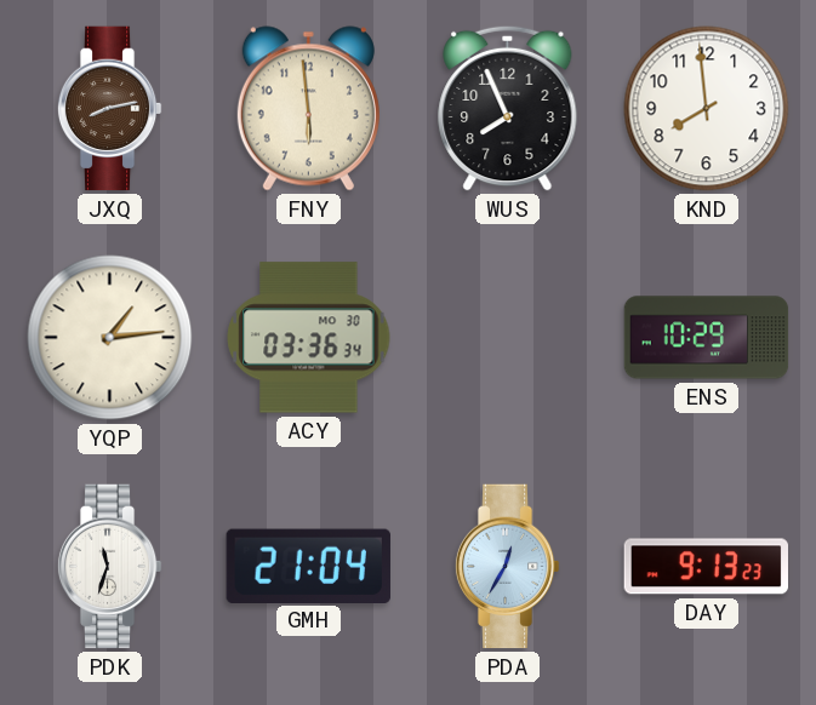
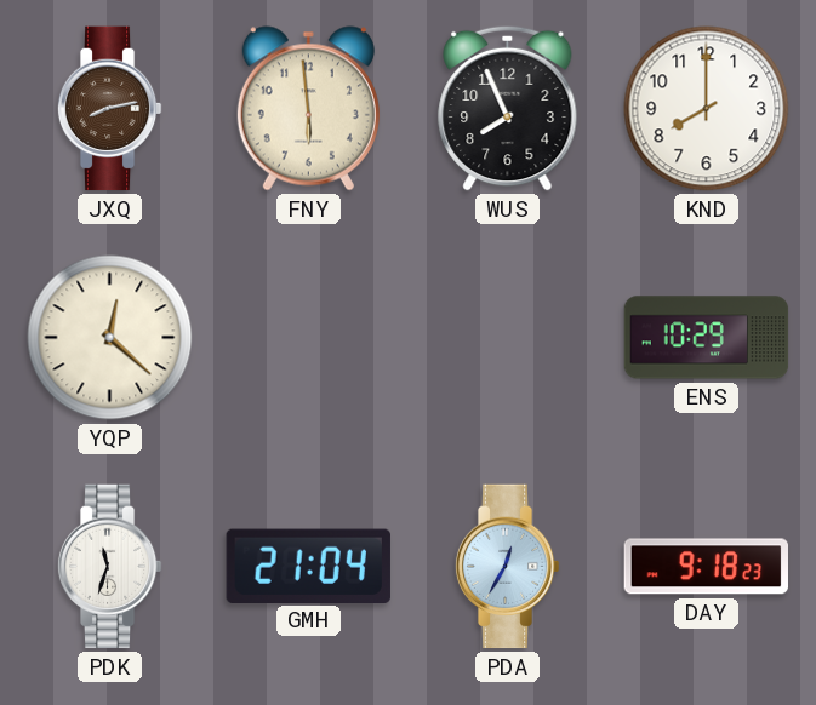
KND: 7:59 -> 8:00 (707, 109)
YQP: 1:14 -> 12:22 (110, 338)
ACY: 03:36 -> none (309, 338)
DAY: 9:13 -> 9:18 (707, 567)
